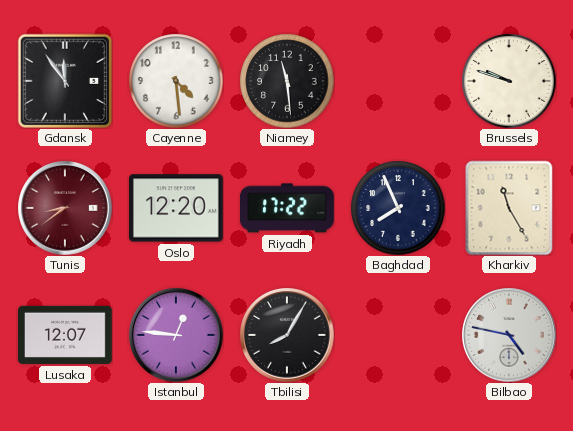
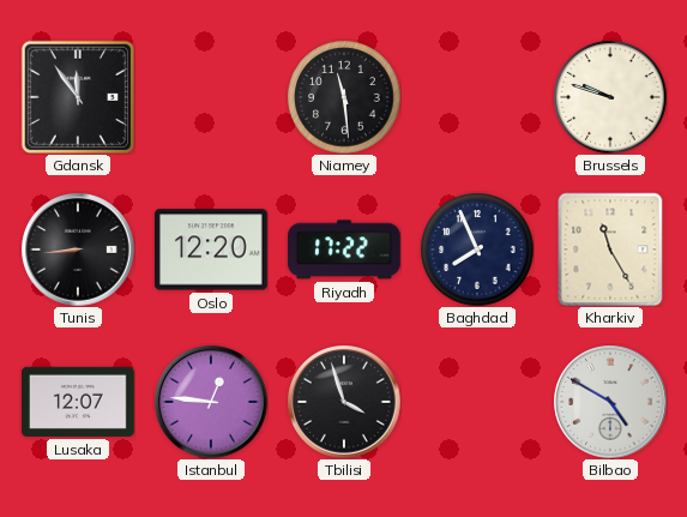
Cayenne: 4:29 -> none (176, 81)
Tunis: 8:39 -> 8:44 (78, 250)
Tunis dial: burgundy -> black (78, 250)
Tbilisi: 8:05 -> 3:57 (344, 402)
Bilbao: 4:47 -> 4:50 (610, 402)
